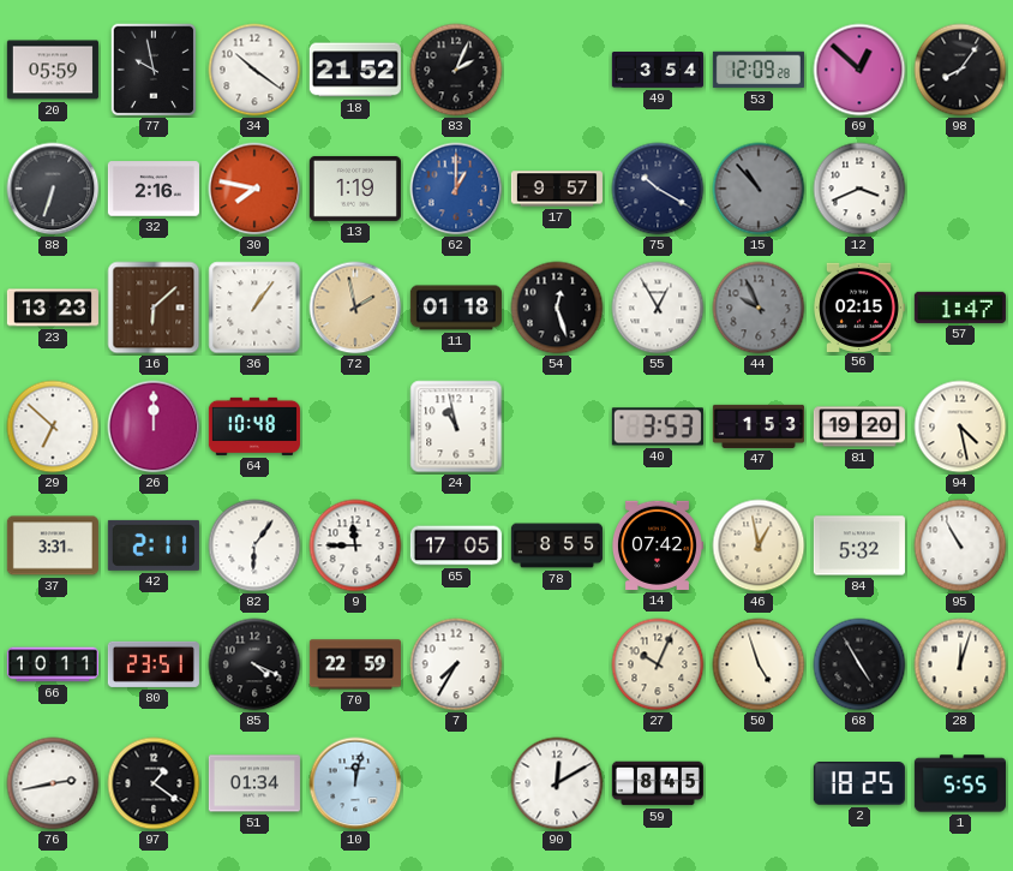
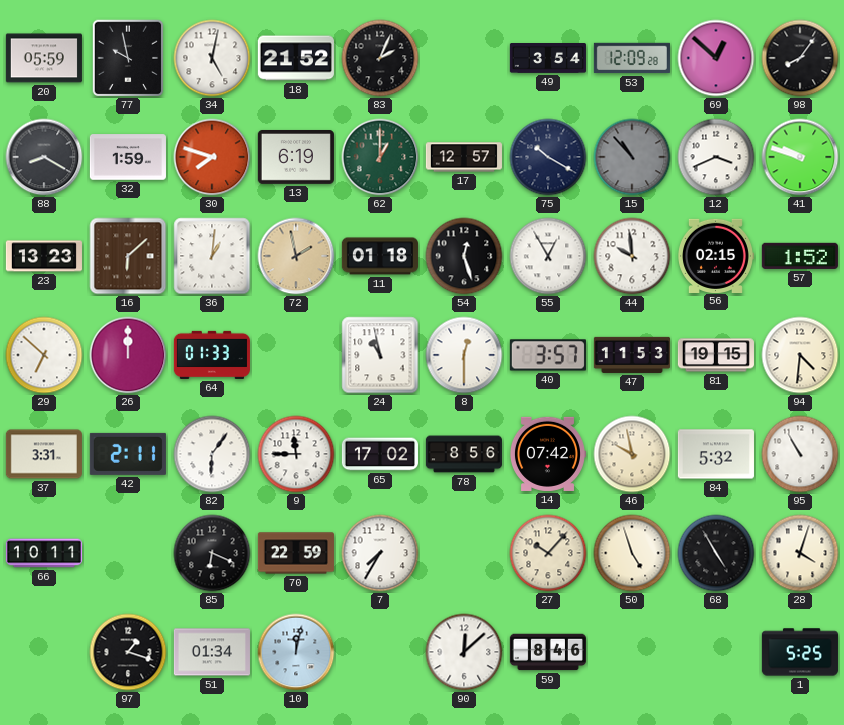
34: 10:21 -> 5:02 (212, 58)
88: 6:33 -> 8:20 (44, 157)
32: 2:16 -> 1:59 (128, 157)
30: 7:47 -> 7:48 (212, 157)
13: 1:19 -> 6:19 (296, 157)
62 dial: blue -> green (380, 157)
17: 9:57 -> 12:57 (464, 157)
41: none -> 9:48 (800, 157)
36: 1:06 -> 1:01 (212, 256)
44: 9:56 -> 9:59 (632, 256)
44 dial: grey -> white (632, 256)
57: 1:47 -> 1:52 (800, 256)
64: 10:48 -> 01:33 (212, 355)
8: none -> 12:30 (464, 355)
40: 3:53 -> 3:57 (548, 355)
47: 1:53 -> 11:53 (632, 355)
81: 19:20 -> 19:15 (716, 355)
94: 4:28 -> 4:31 (800, 355)
65: 17:05 -> 17:02 (380, 454)
78: 8:55 -> 8:56 (464, 454)
46: 12:58 -> 9:58 (632, 454)
80: 23:51 -> none (154, 664)
85: 4:19 -> 6:19 (212, 553)
27: 10:04 -> 10:07 (548, 553)
28: 12:03 -> 4:03 (800, 553)
76: 2:43 -> none (53, 783)
97: 1:21 -> 1:18 (128, 652)
90: 12:10 -> 12:08 (464, 652)
59: 8:45 -> 8:46 (548, 652)
2: 18:25 -> none (859, 785)
1: 5:55 -> 5:25 (800, 652)
